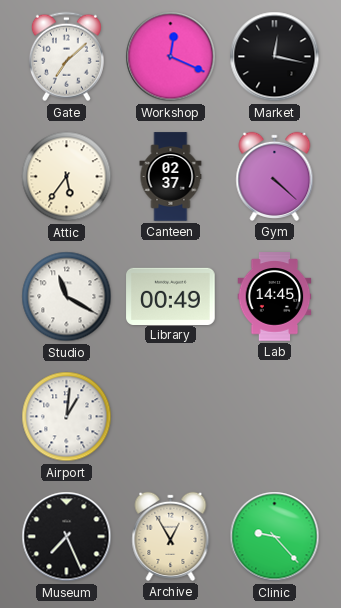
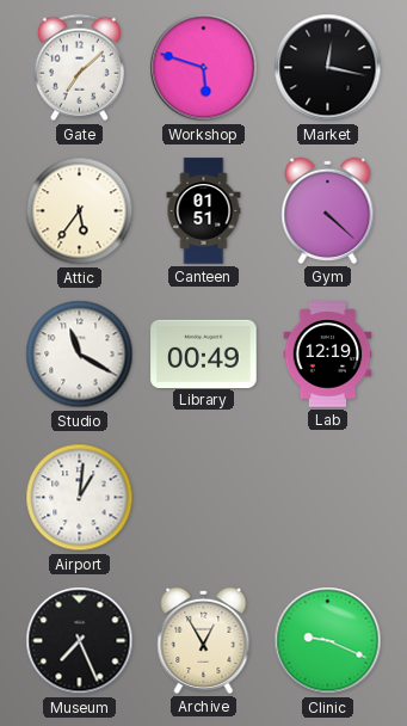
Workshop: 12:19 -> 5:48 (204, 68)
Canteen: 02:37 -> 01:51 (204, 211)
Lab: 14:45 -> 12:19 (328, 355)
Clinic: 9:23 -> 9:19 (328, 641)
